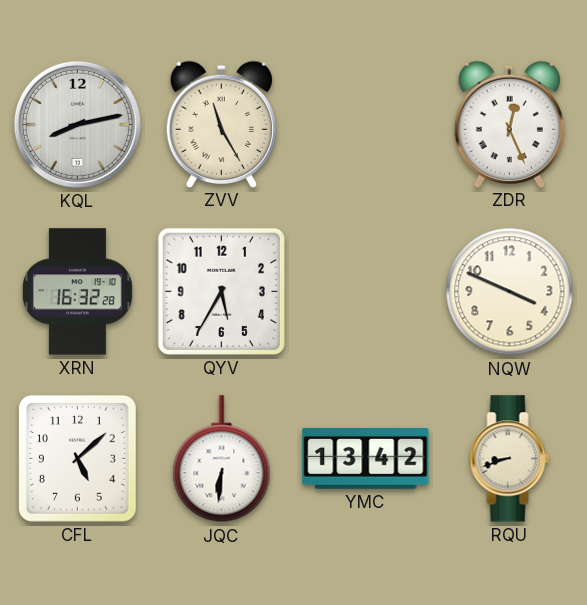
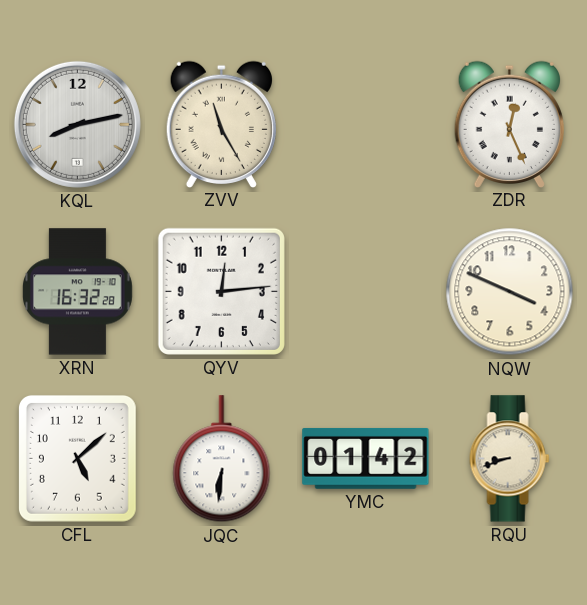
QYV: 5:35 -> 12:14 (221, 291)
YMC: 13:42 -> 01:42 (366, 458)
